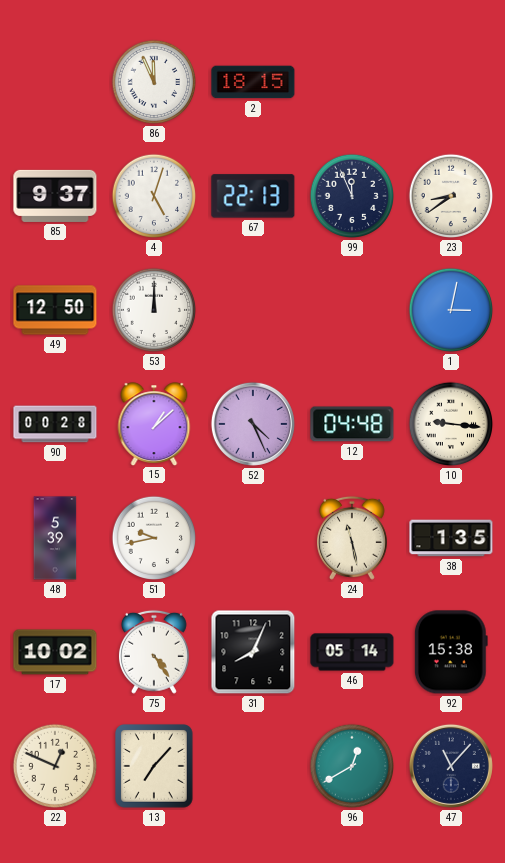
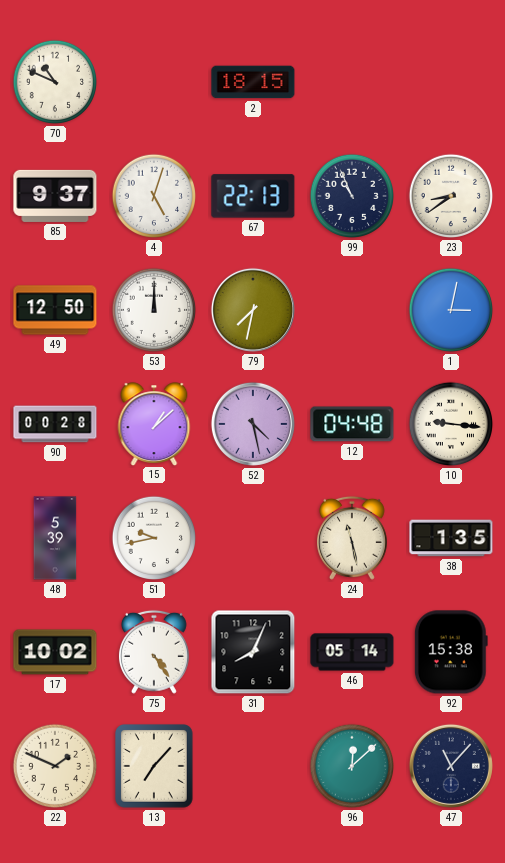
70: none -> 10:49 (55, 82)
86: 11:56 -> none (154, 82)
99: 11:56 -> 10:56 (352, 196)
79: none -> 7:32 (253, 310)
52: 4:26 -> 4:28 (253, 424)
22: 12:49 -> 1:49 (55, 766)
96: 12:40 -> 12:08 (352, 766)
